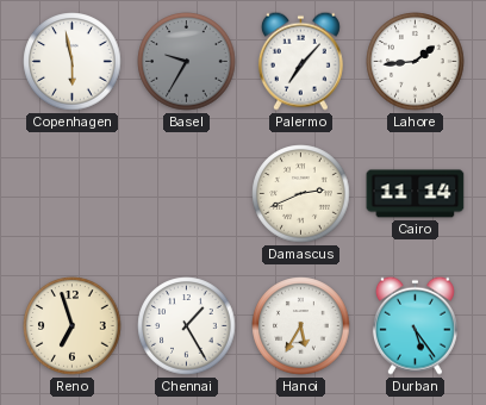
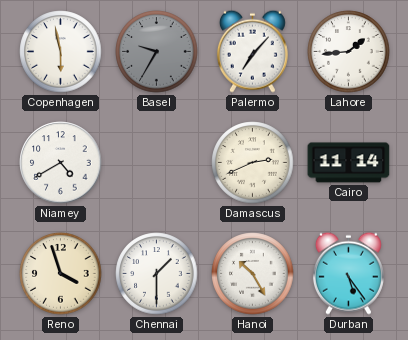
Niamey: none -> 4:40 (61, 163)
Reno: 6:57 -> 3:57 (61, 274)
Chennai: 1:25 -> 1:30 (157, 274)
Hanoi: 5:35 -> 10:25 (253, 274)
